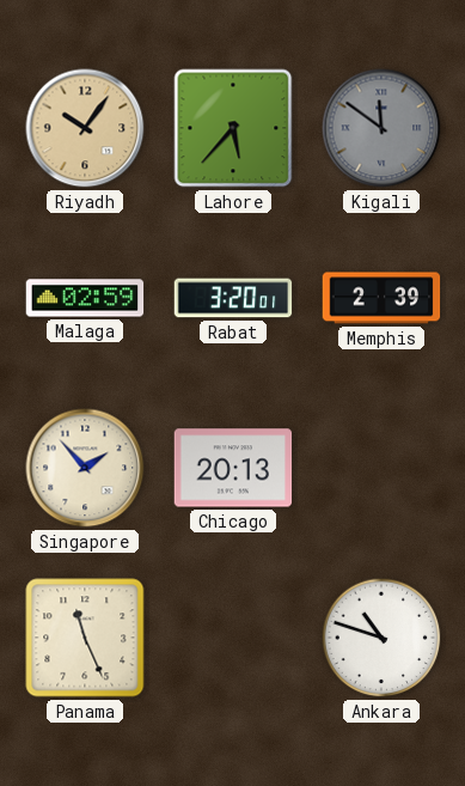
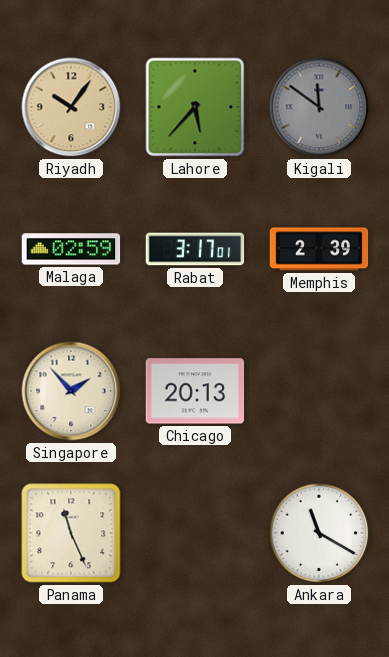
Rabat: 3:20 -> 3:17 (195, 249)
Ankara: 10:48 -> 11:20 (319, 533)
